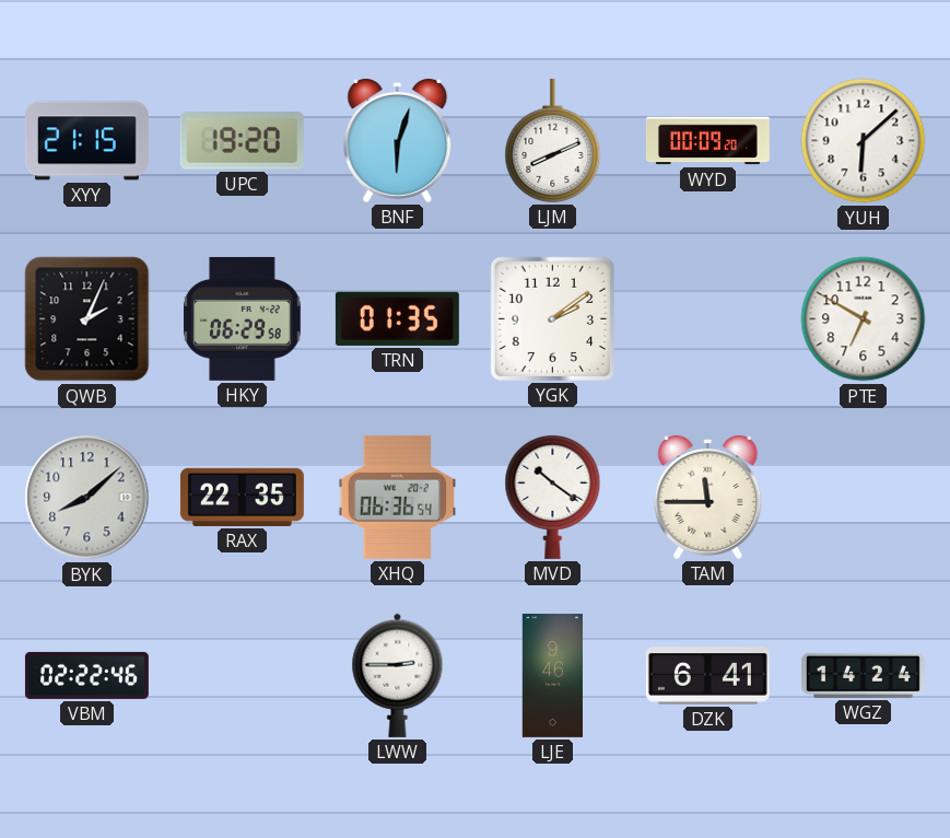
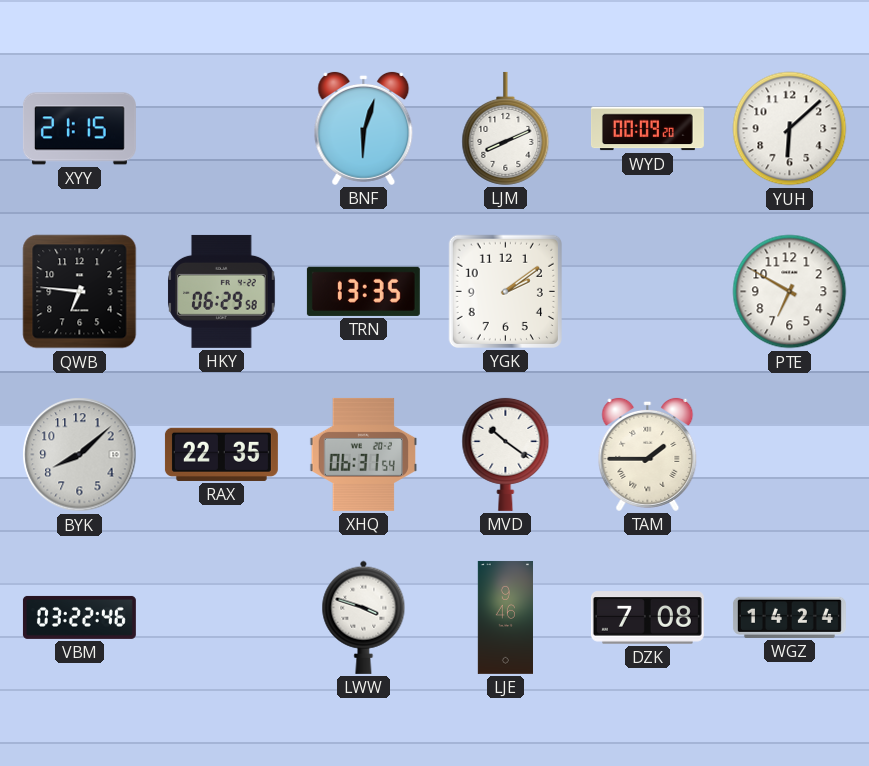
UPC: 19:20 -> none (242, 141)
QWB: 2:04 -> 6:46 (80, 292)
TRN: 01:35 -> 13:35 (363, 291)
XHQ: 06:36 -> 06:31 (363, 454)
TAM: 11:45 -> 1:45 (648, 454)
VBM: 02:22 -> 03:22 (79, 617)
LWW: 2:45 -> 3:48 (364, 617)
DZK: 6:41 -> 7:08 (647, 618)
